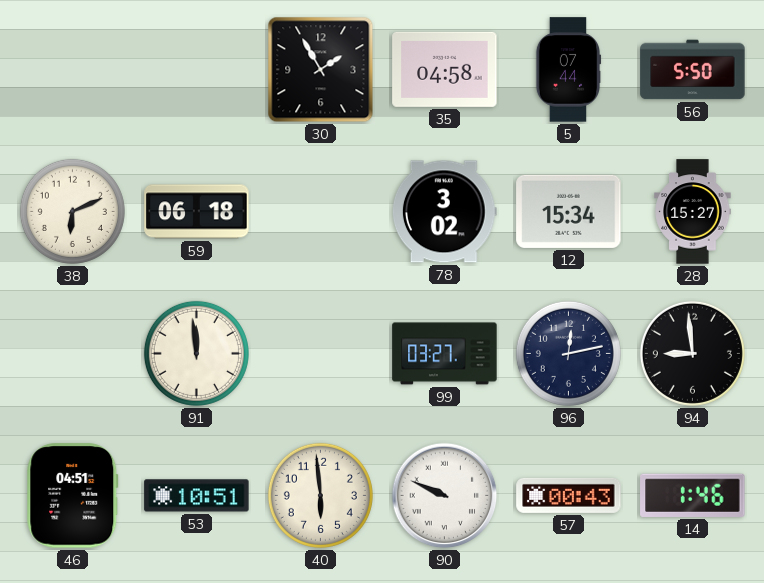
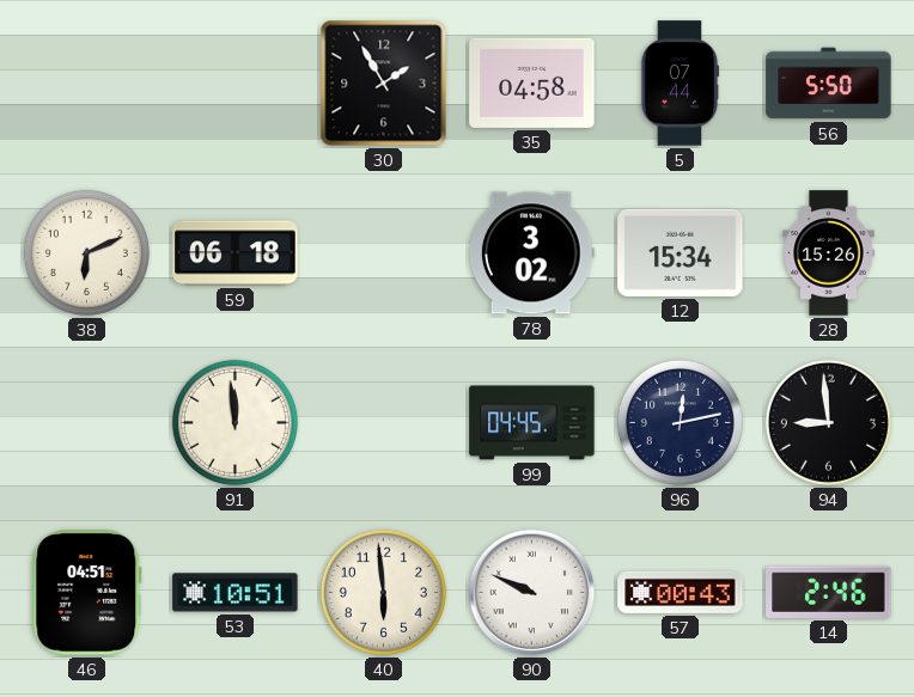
28: 15:27 -> 15:26 (829, 253)
99: 03:27 -> 04:45 (532, 423)
14: 1:46 -> 2:46 (829, 592)
